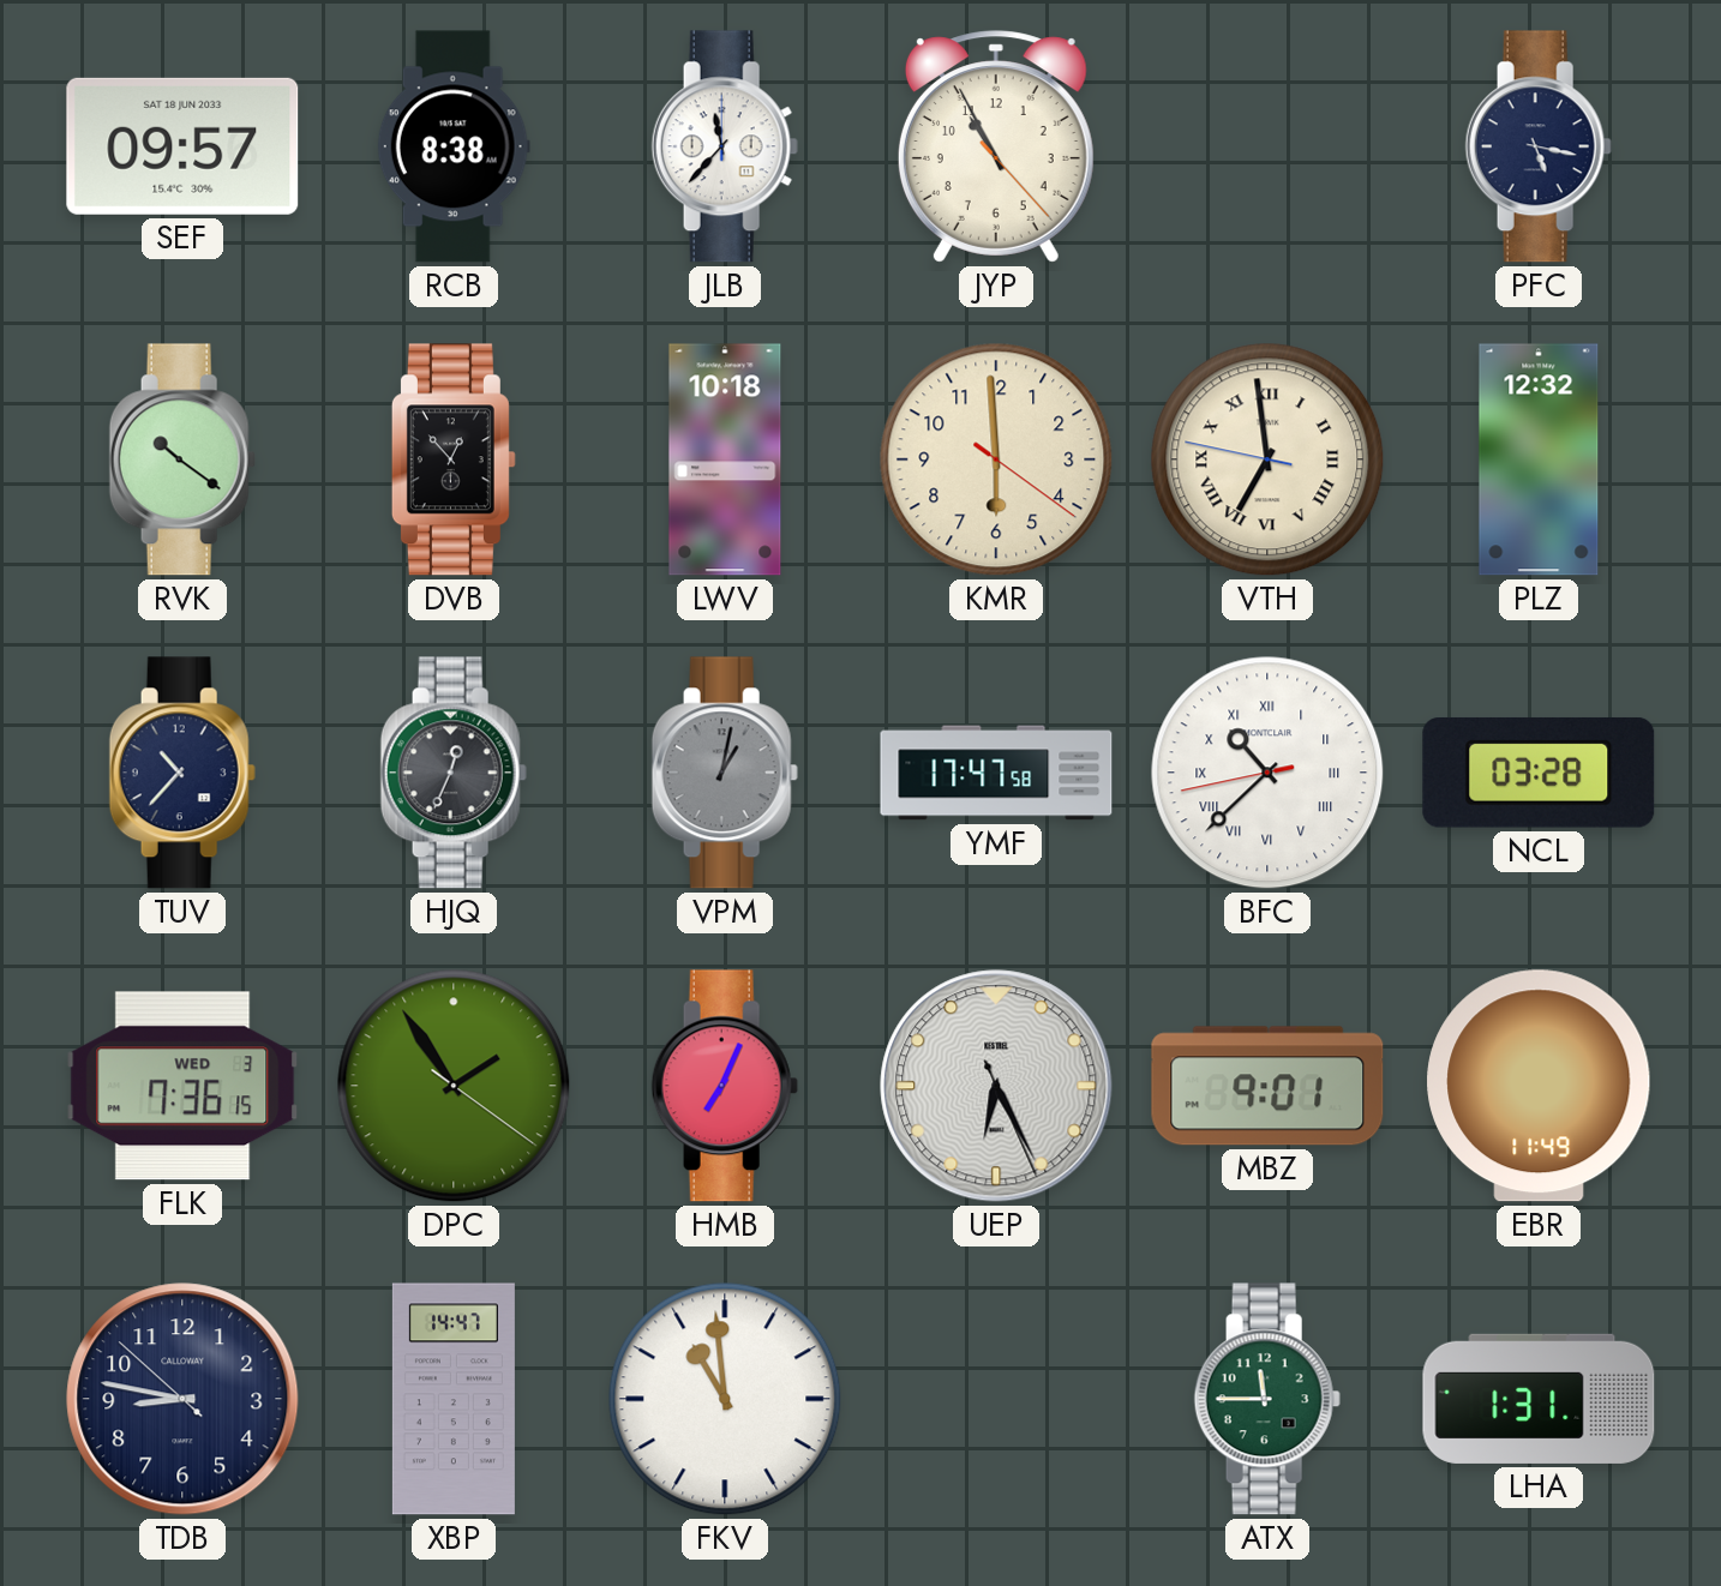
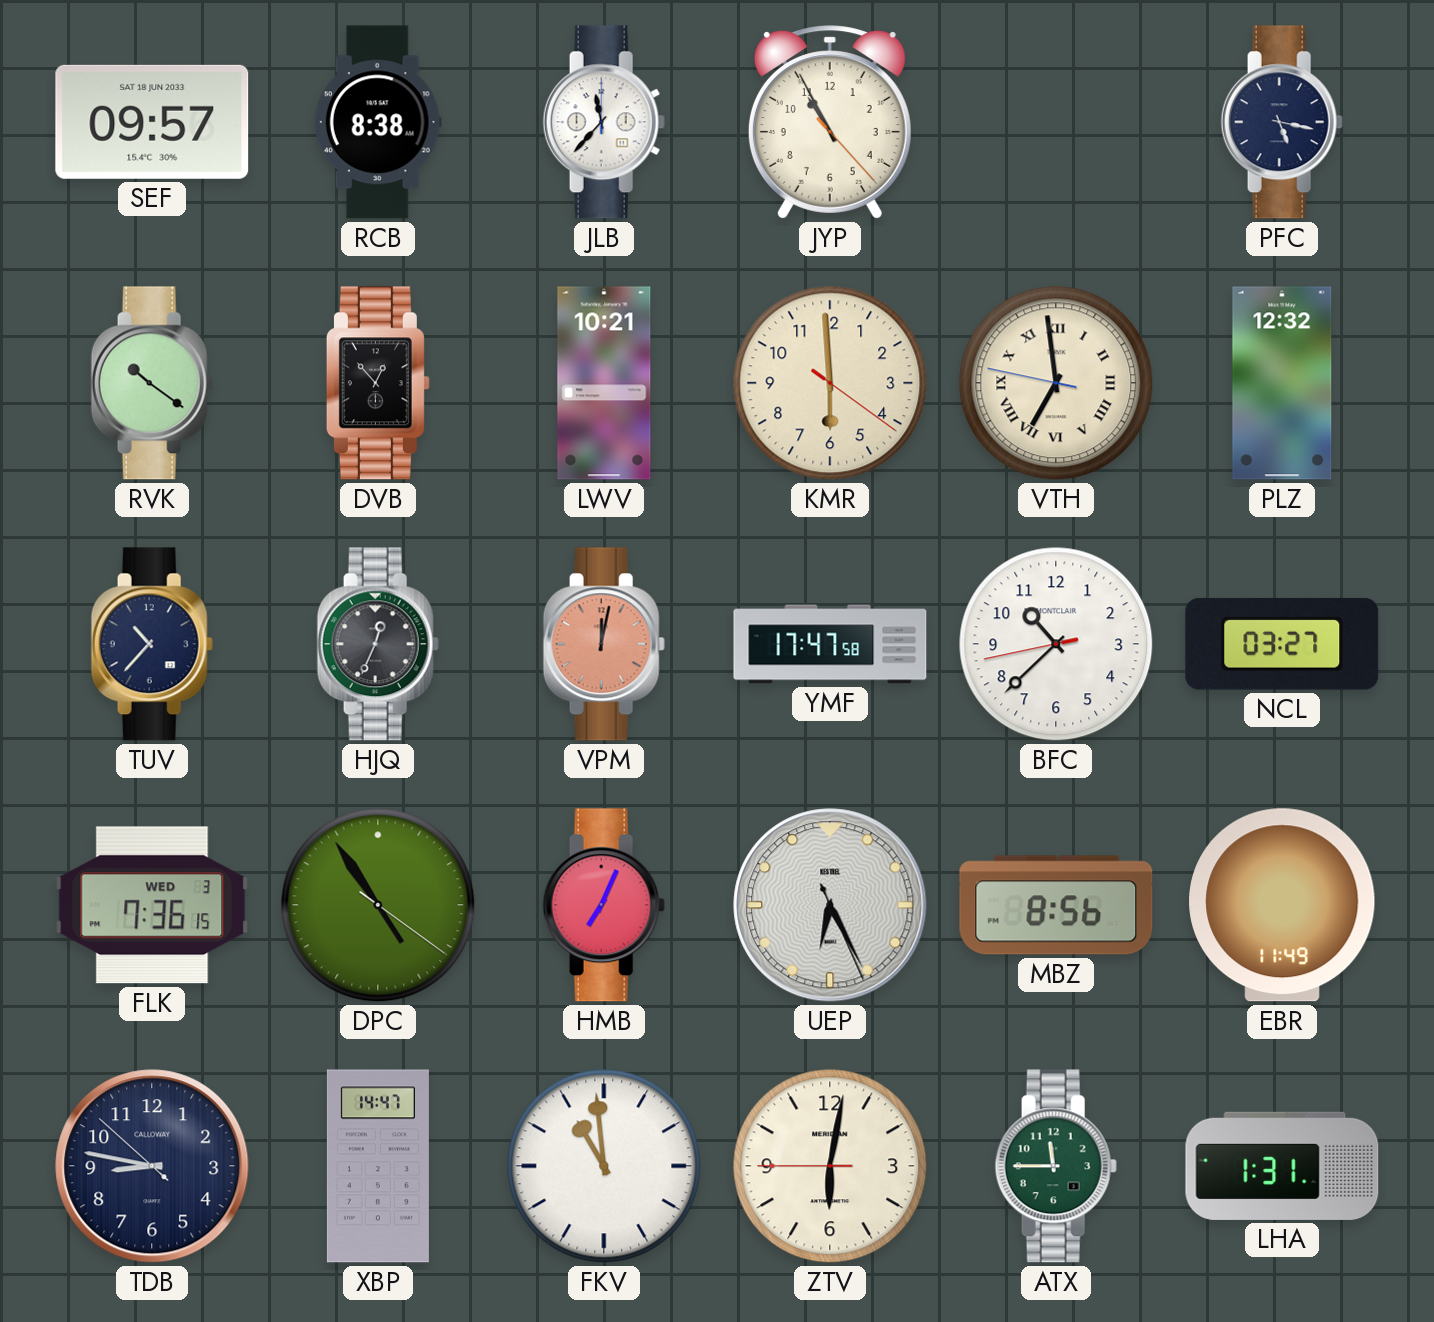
LWV: 10:18 -> 10:21 (604, 383)
VPM: 1:02 -> 12:02 (604, 644)
VPM dial: grey -> salmon (604, 644)
BFC numerals: Roman -> Arabic (1056, 644)
NCL: 03:28 -> 03:27 (1282, 644)
DPC: 1:54 -> 4:54 (378, 905)
MBZ: 9:01 -> 8:56 (1056, 905)
ZTV: none -> 6:01 (830, 1166)
